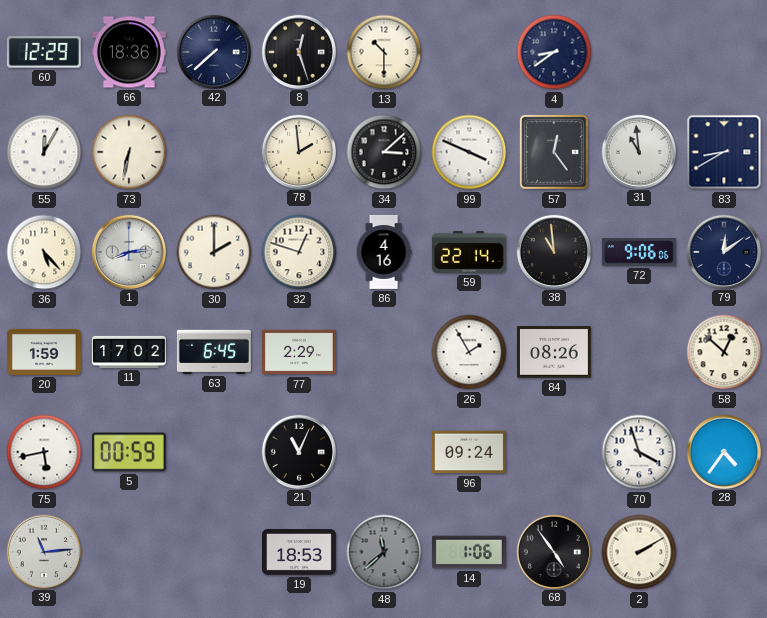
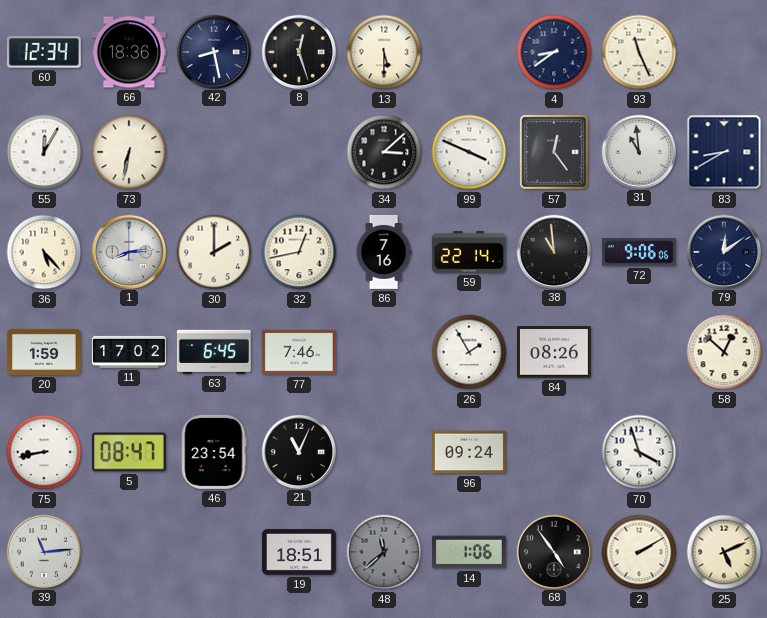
60: 12:29 -> 12:34 (44, 52)
42: 7:38 -> 8:28 (213, 51)
13: 10:30 -> 5:30 (384, 52)
93: none -> 11:26 (639, 52)
78: 1:59 -> none (298, 151)
32: 12:48 -> 12:43 (299, 252)
86: 4:16 -> 7:16 (384, 252)
77: 2:29 -> 7:46 (299, 352)
75: 5:43 -> 8:43 (44, 452)
5: 00:59 -> 08:47 (129, 452)
46: none -> 23:54 (214, 452)
28: 4:36 -> none (723, 451)
19: 18:53 -> 18:51 (299, 553)
25: none -> 5:11 (724, 552)
